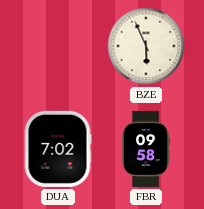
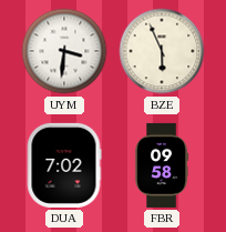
UYM: none -> 3:31 (64, 51)
